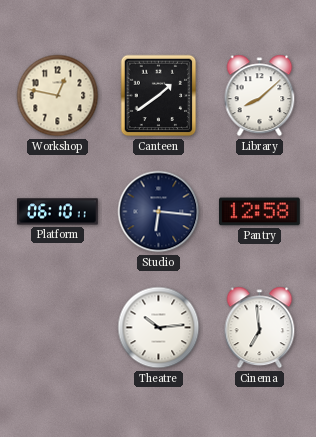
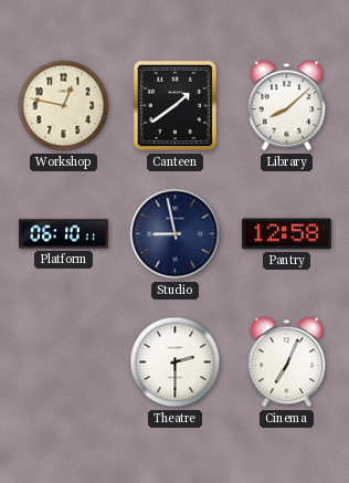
Studio: 6:16 -> 8:58 (176, 234)
Theatre: 10:14 -> 2:30 (176, 363)
Cinema: 6:59 -> 7:04 (287, 363)
